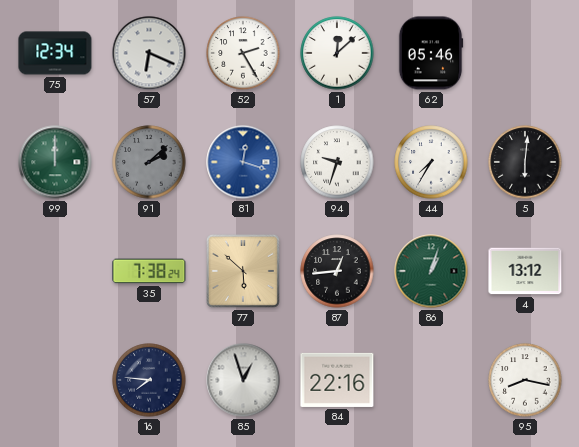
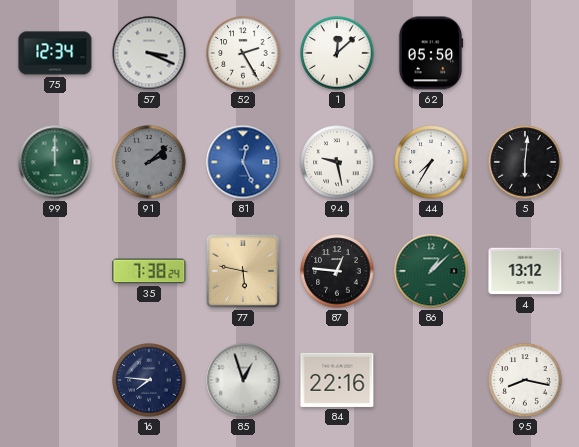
57: 6:19 -> 3:19 (149, 53)
62: 05:46 -> 05:50 (431, 53)
81: 12:18 -> 12:26 (243, 162)
94: 9:33 -> 9:28 (337, 162)
77: 5:52 -> 5:47 (243, 271)
87: 12:44 -> 12:46 (337, 271)
86: 1:03 -> 1:08 (431, 271)
